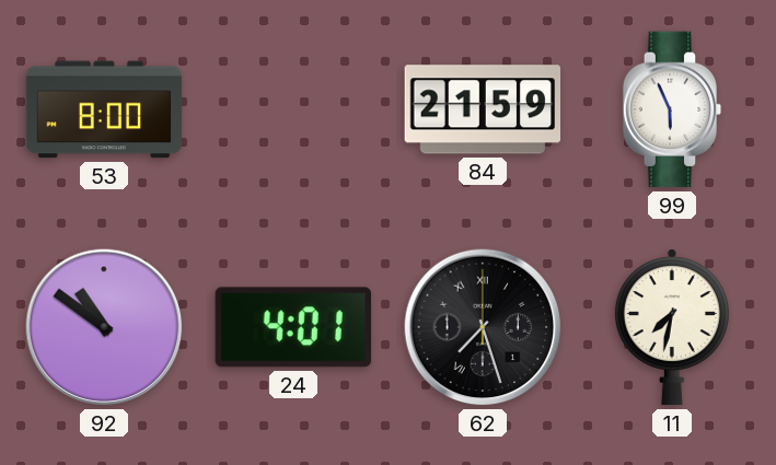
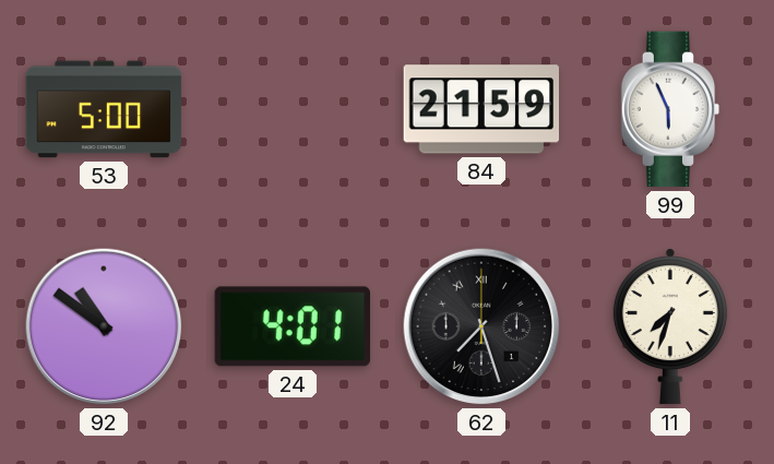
53: 8:00 -> 5:00 (104, 109)
11: 7:32 -> 7:33 (670, 328)
